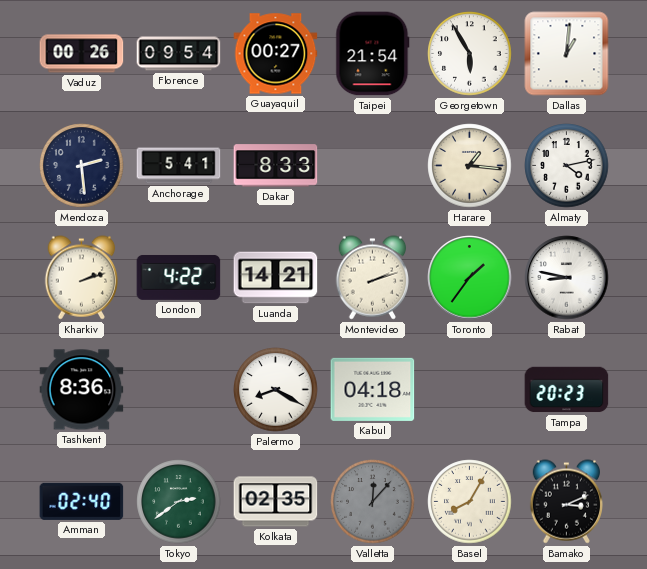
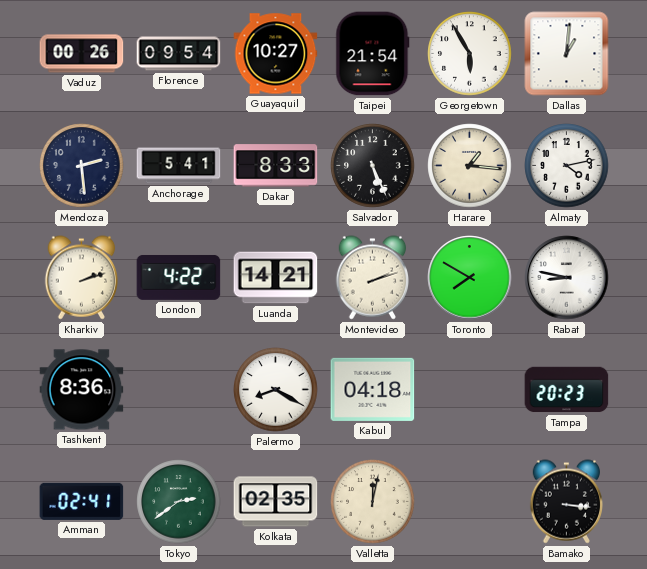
Guayaquil: 00:27 -> 10:27 (276, 54)
Salvador: none -> 5:26 (373, 166)
Toronto: 1:36 -> 7:50 (470, 278)
Amman: 02:40 -> 02:41 (82, 501)
Valletta: 12:07 -> 12:02 (373, 502)
Valletta dial: grey -> cream (373, 502)
Basel: 8:05 -> none (470, 502)
Bamako: 3:11 -> 3:16 (566, 502)
